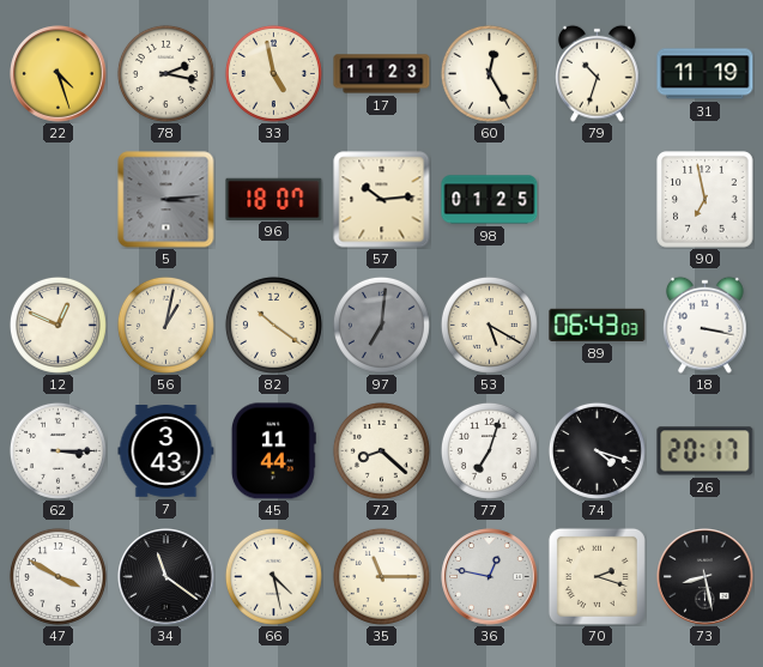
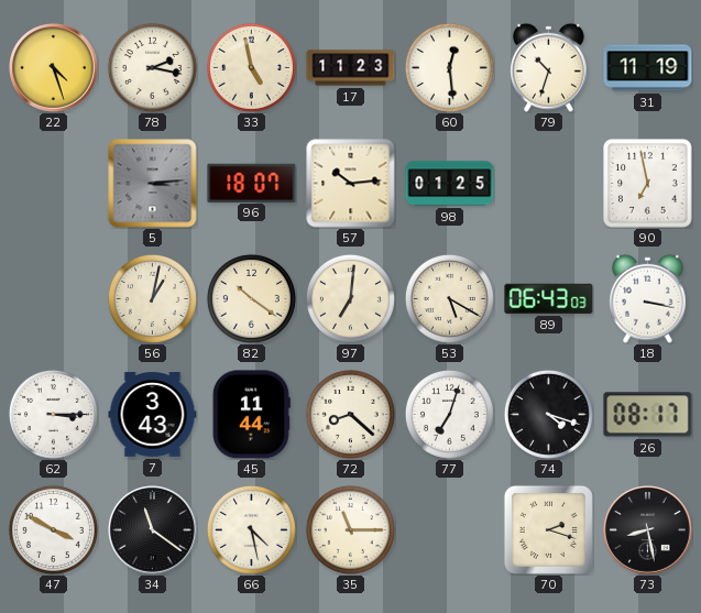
60: 12:25 -> 12:29 (449, 67)
12: 12:49 -> none (57, 325)
97 dial: grey -> cream (350, 298)
26: 20:17 -> 08:17 (648, 415)
36: 12:47 -> none (490, 577)
